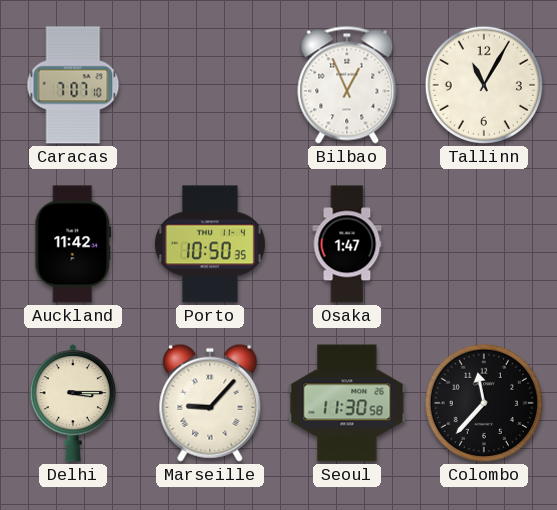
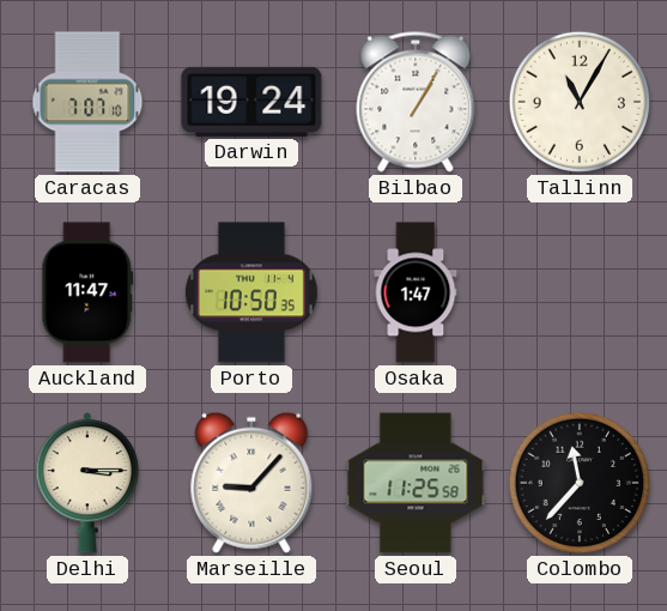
Darwin: none -> 19:24 (251, 102)
Bilbao: 12:56 -> 1:05 (416, 102)
Auckland: 11:42 -> 11:47 (87, 292)
Seoul: 11:30 -> 11:25 (416, 483)
